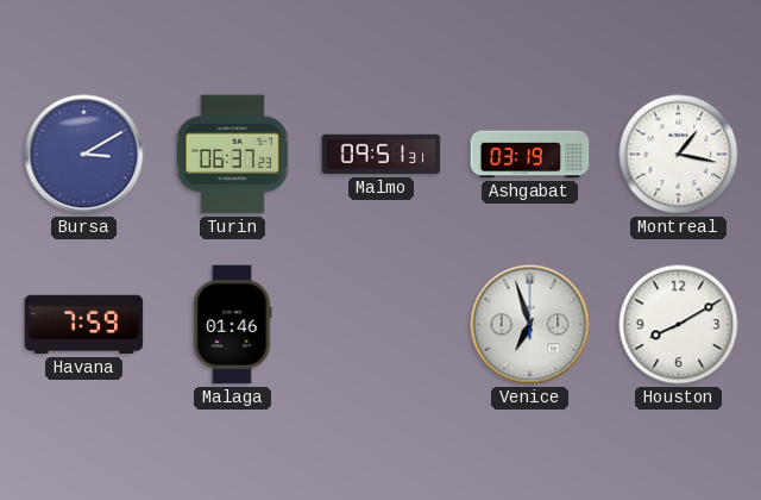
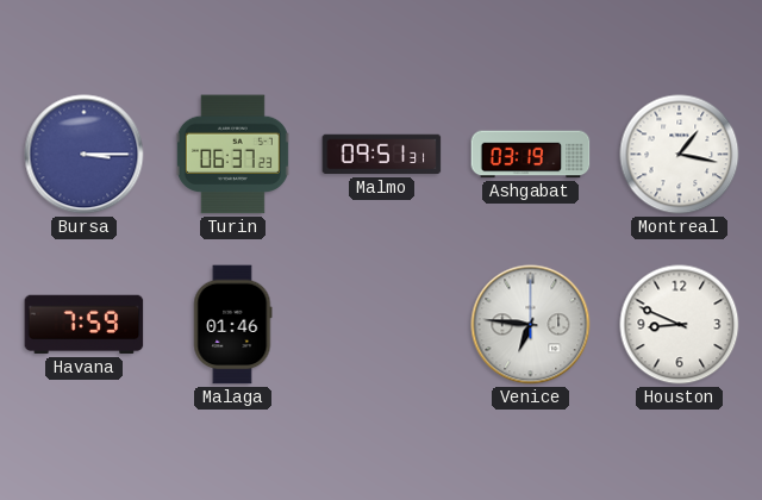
Bursa: 3:10 -> 3:15 (85, 155)
Venice: 6:57 -> 6:46 (531, 325)
Houston: 8:10 -> 8:49 (680, 325)
